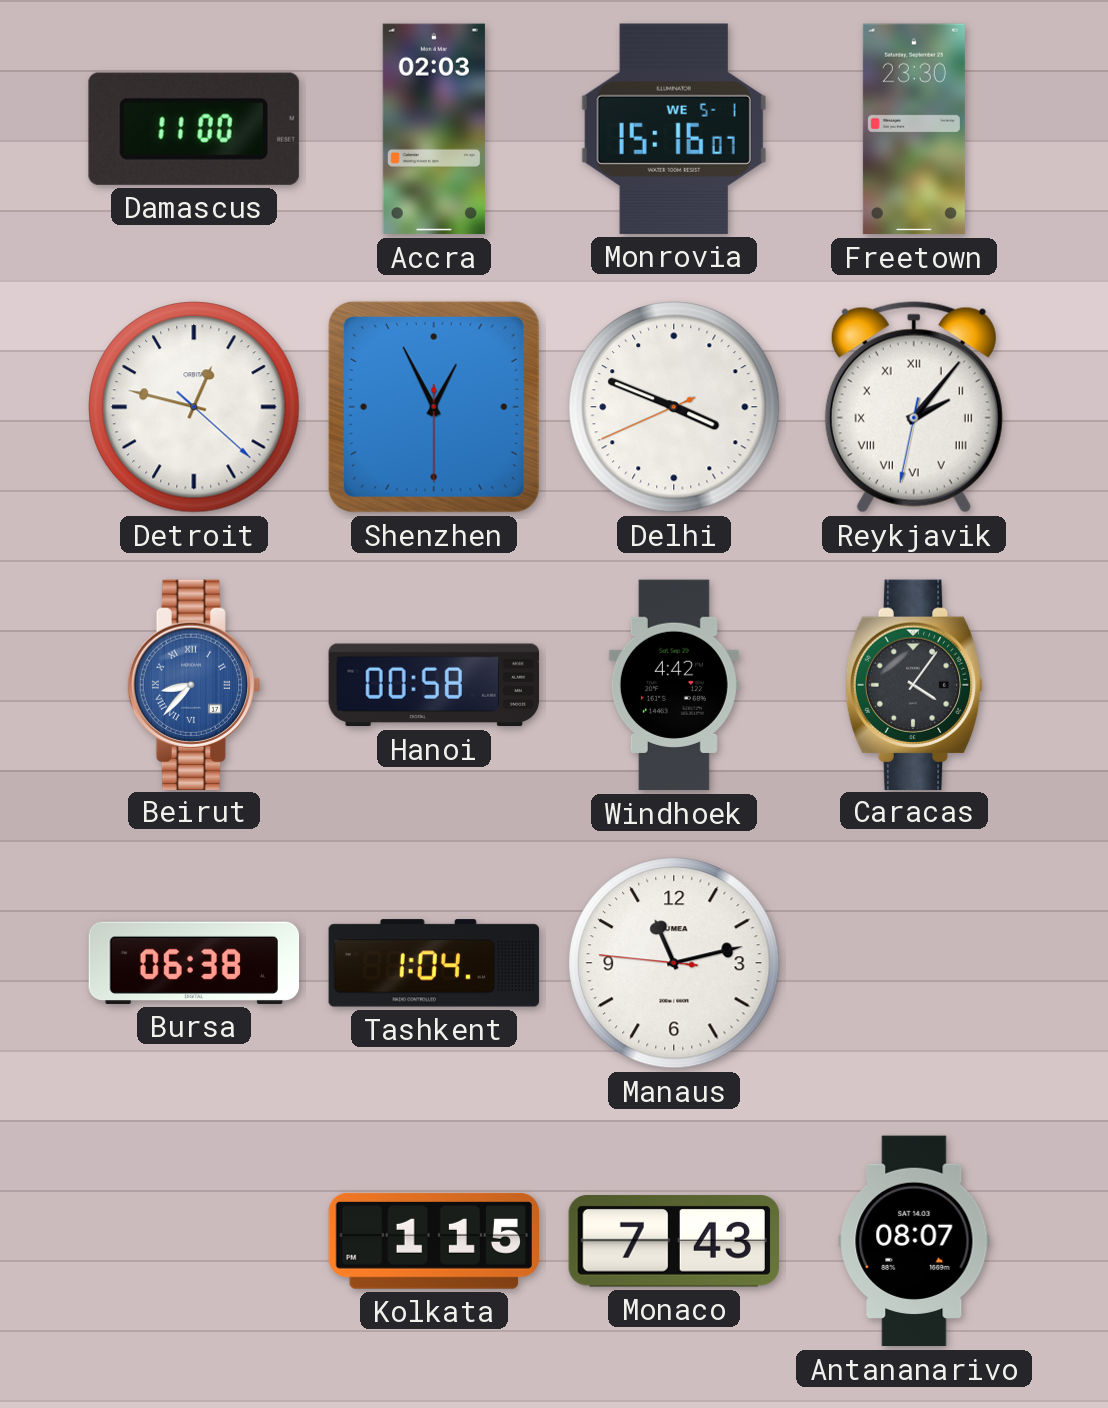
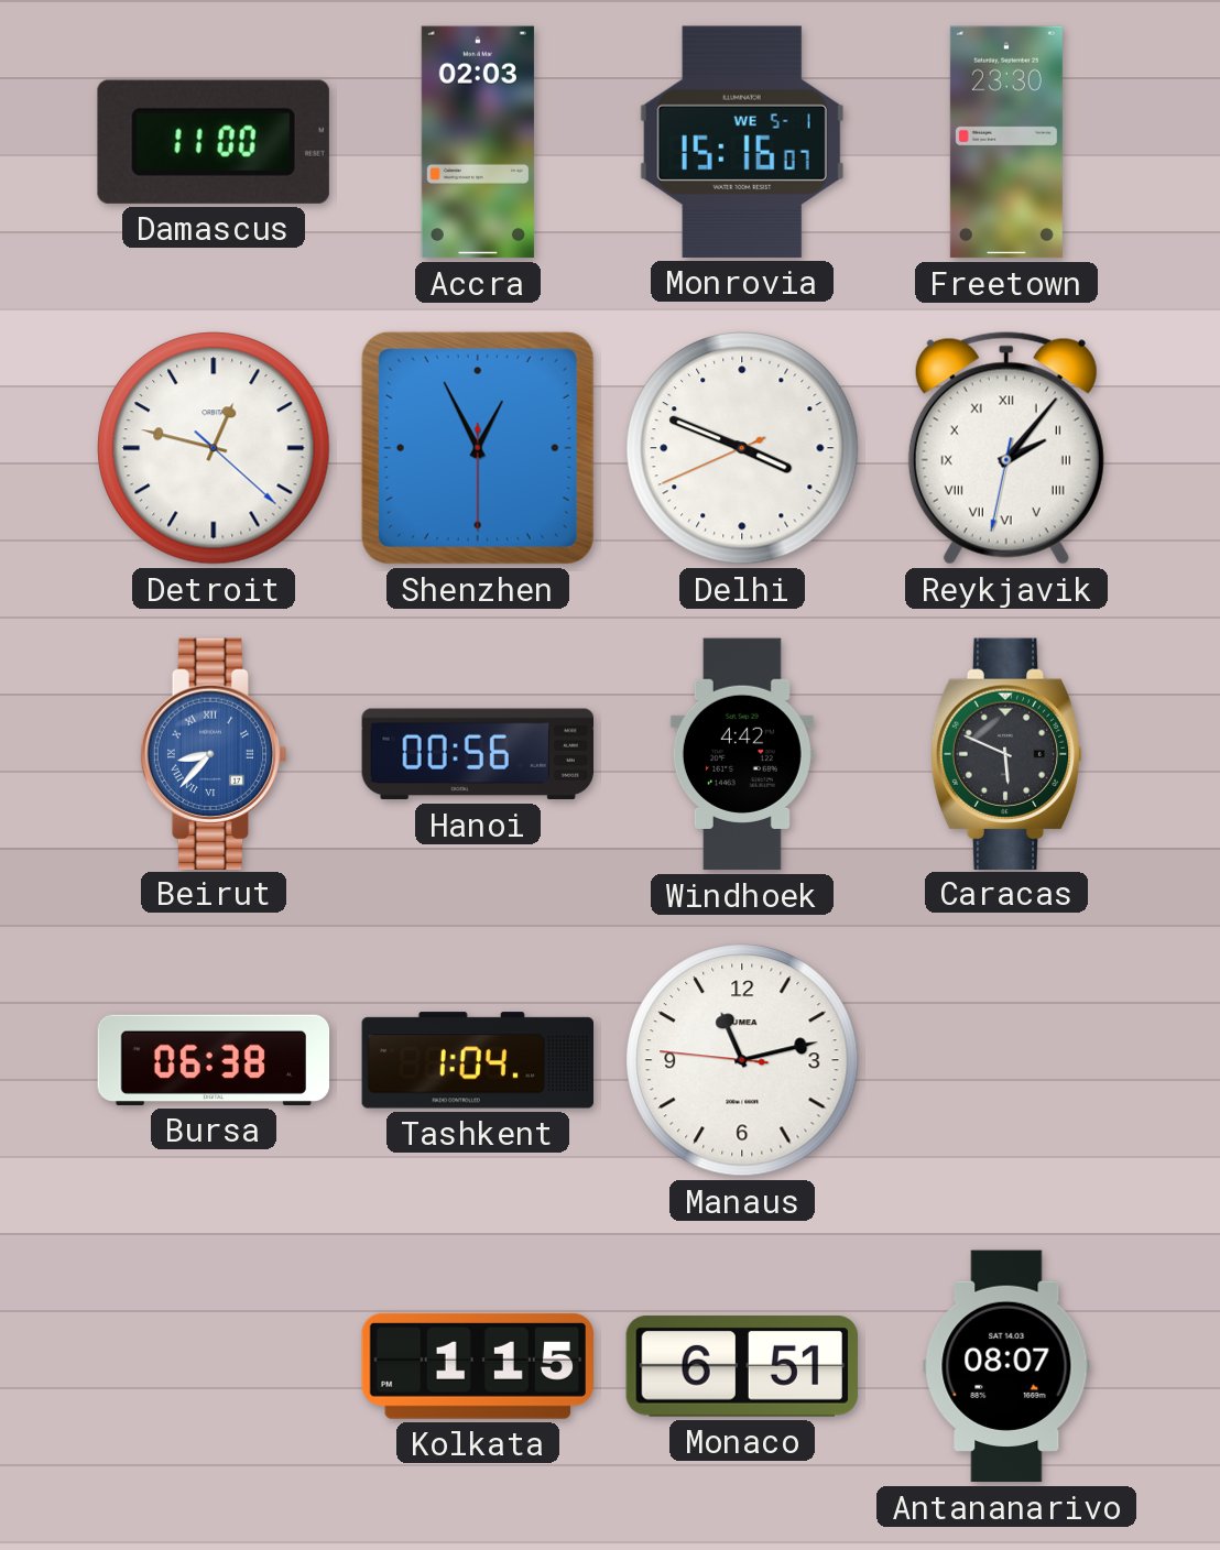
Hanoi: 00:58 -> 00:56 (477, 754)
Caracas: 4:06 -> 5:49 (1006, 753)
Monaco: 7:43 -> 6:51 (742, 1366)
